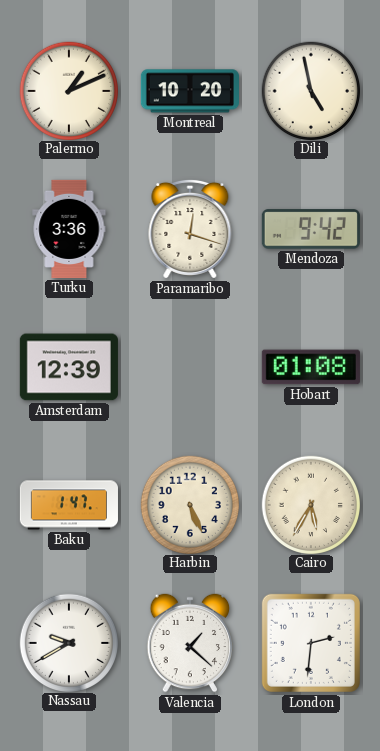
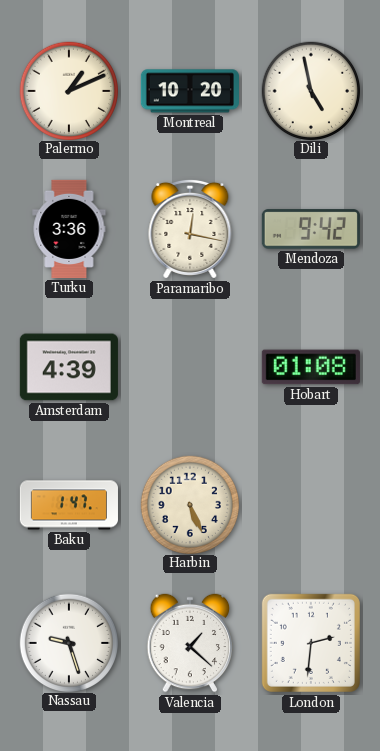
Paramaribo: 12:18 -> 12:17 (190, 229)
Amsterdam: 12:39 -> 4:39 (69, 367)
Cairo: 5:35 -> none (310, 504)
Nassau: 9:40 -> 9:27 (68, 642)
